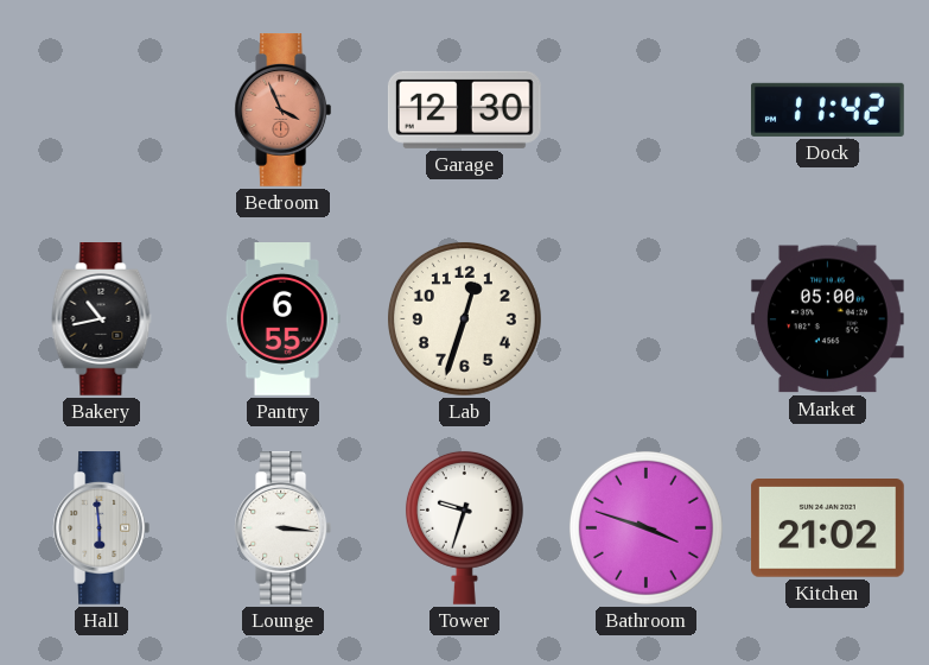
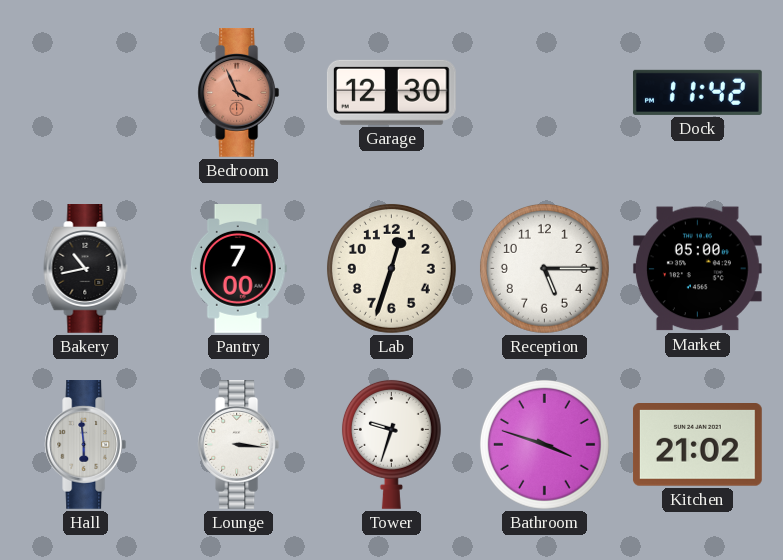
Pantry: 6:55 -> 7:00 (238, 269)
Reception: none -> 5:15 (544, 268)
